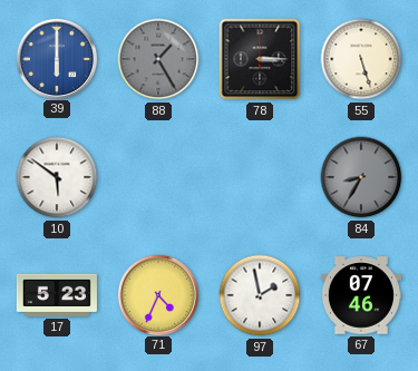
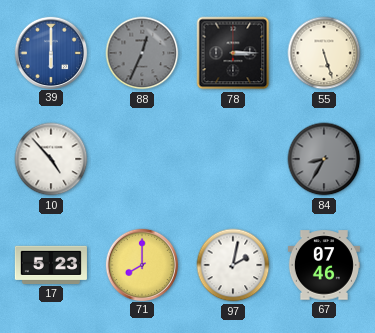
88: 1:25 -> 12:34 (142, 53)
10: 5:51 -> 4:53 (51, 159)
71: 4:34 -> 8:00 (141, 264)
97: 1:58 -> 2:02 (233, 265)
